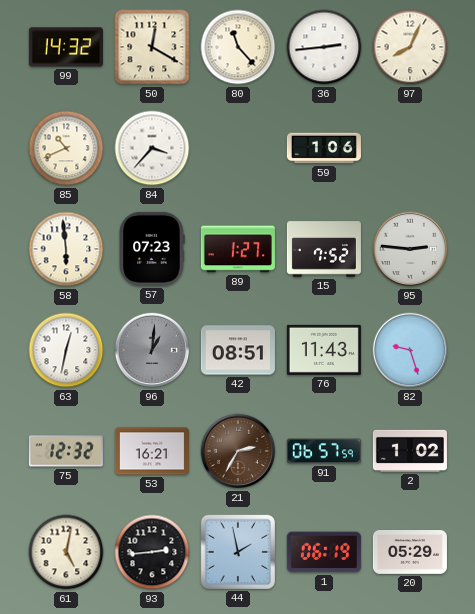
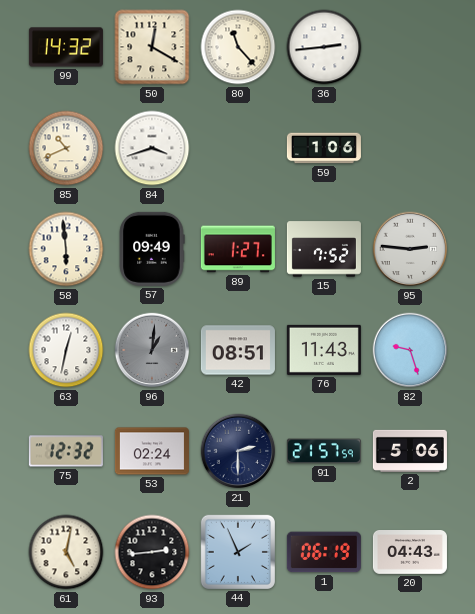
97: 8:04 -> none (410, 47)
84: 3:37 -> 3:42 (152, 148)
57: 07:23 -> 09:49 (152, 249)
53: 16:21 -> 02:24 (152, 451)
21: 2:35 -> 2:30 (238, 451)
21 dial: brown -> navy (238, 451)
91: 06:57 -> 21:57 (324, 451)
2: 1:02 -> 5:06 (410, 451)
44: 1:58 -> 1:56 (238, 552)
20: 05:29 -> 04:43 (410, 553)
